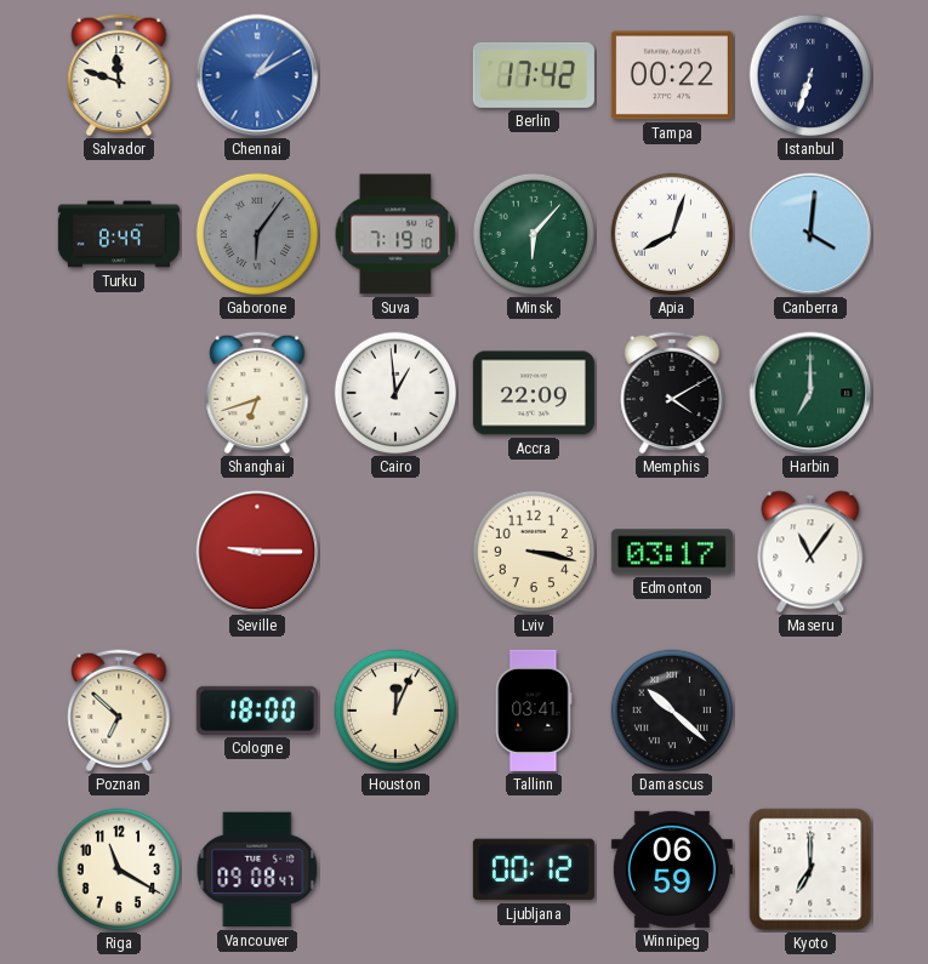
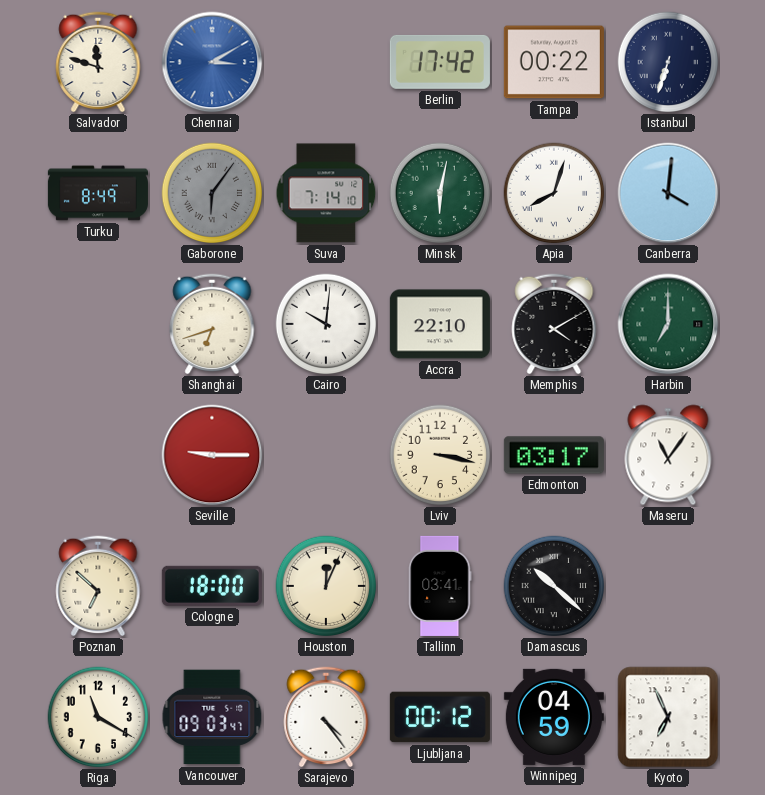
Chennai: 1:10 -> 3:10 (212, 62)
Suva: 7:19 -> 7:14 (326, 193)
Minsk: 6:07 -> 6:02 (440, 193)
Cairo: 12:59 -> 10:01 (326, 324)
Accra: 22:09 -> 22:10 (440, 324)
Vancouver: 09:08 -> 09:03 (212, 717)
Sarajevo: none -> 4:24 (326, 717)
Winnipeg: 06:59 -> 04:59 (554, 717)
Kyoto: 7:00 -> 6:56 (668, 717)
